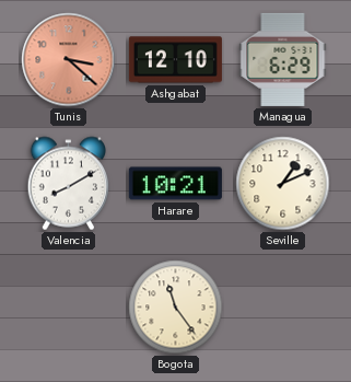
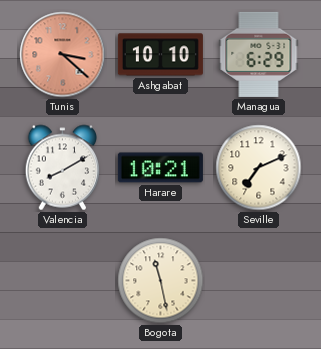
Ashgabat: 12:10 -> 10:10 (160, 55)
Seville: 1:11 -> 7:11 (259, 168)
Bogota: 11:24 -> 11:28 (161, 281)
